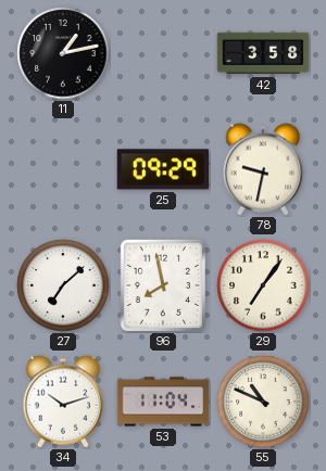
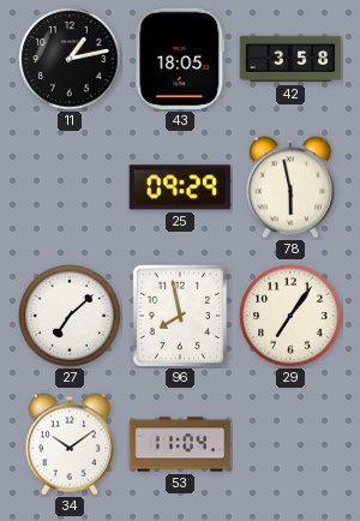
43: none -> 18:05 (180, 59)
78: 9:32 -> 5:58 (290, 187)
34: 10:12 -> 10:09 (70, 444)
55: 10:49 -> none (263, 402)
